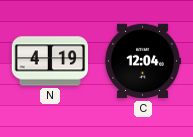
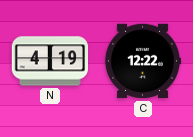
C: 12:04 -> 12:22 (142, 61)
